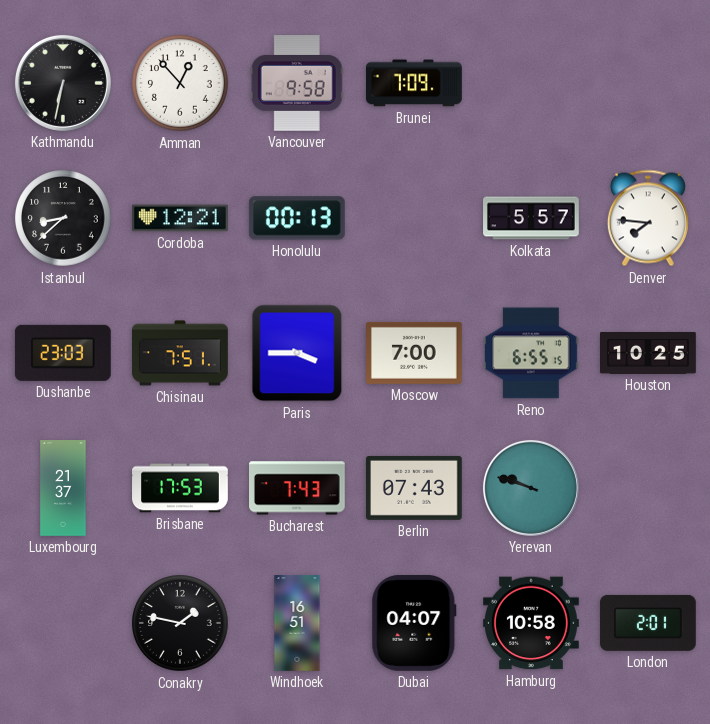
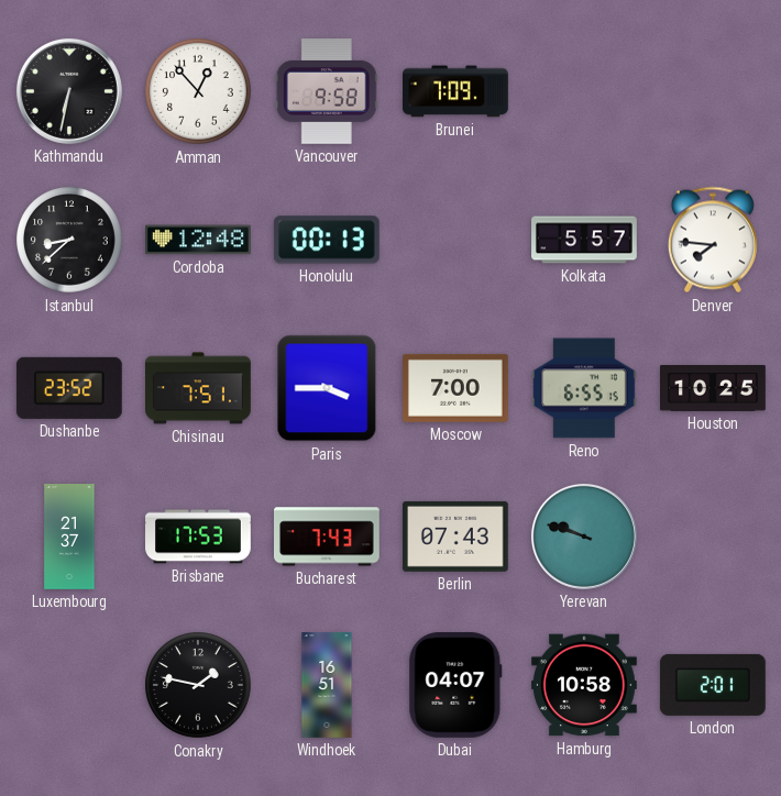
Cordoba: 12:21 -> 12:48 (199, 240)
Dushanbe: 23:03 -> 23:52 (69, 388)
